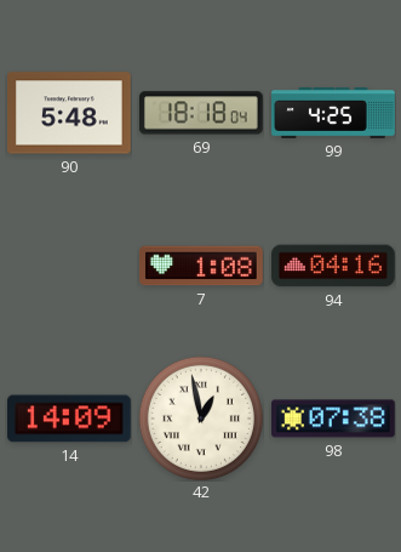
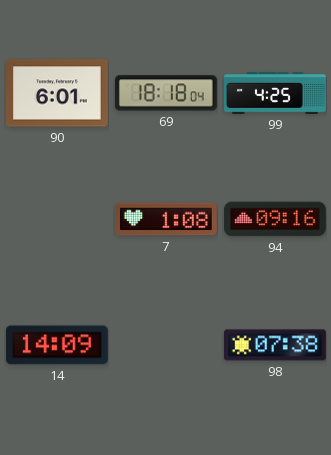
90: 5:48 -> 6:01 (58, 93)
94: 04:16 -> 09:16 (276, 219)
42: 12:58 -> none (201, 419)
